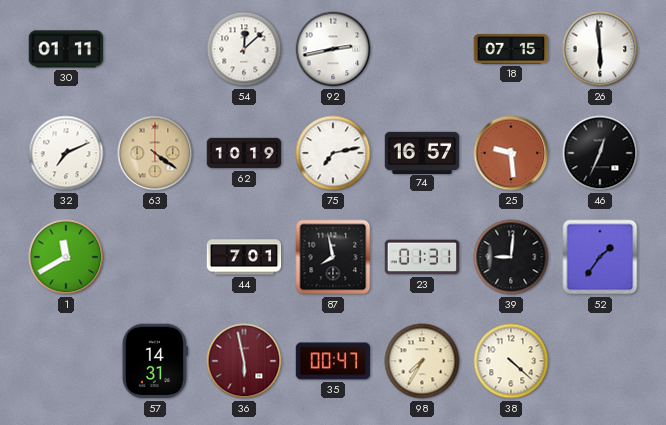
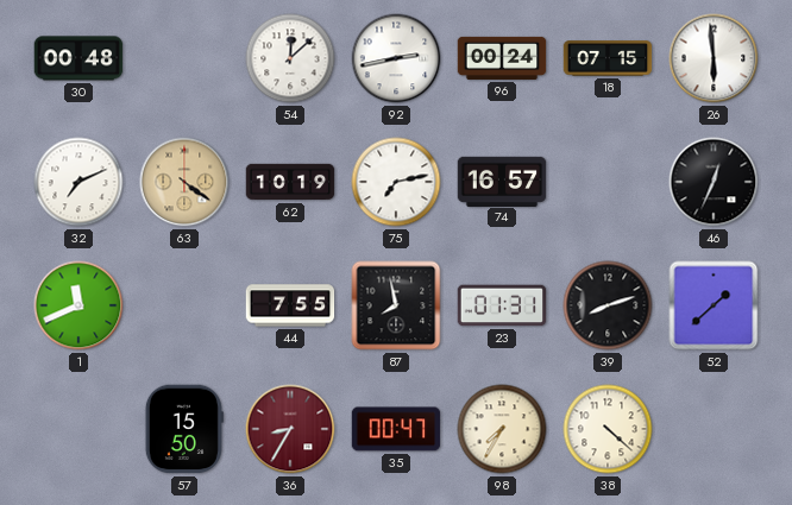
30: 01:11 -> 00:48 (78, 58)
96: none -> 00:24 (502, 58)
25: 9:29 -> none (511, 153)
1: 11:40 -> 11:41 (78, 305)
44: 7:01 -> 7:55 (290, 305)
39: 9:01 -> 8:12 (608, 305)
52: 1:36 -> 1:38 (714, 305)
57: 14:31 -> 15:50 (184, 429)
36: 5:58 -> 8:35 (290, 429)
